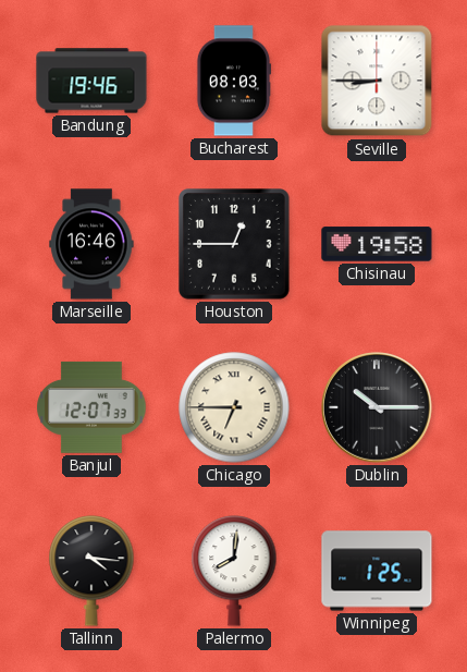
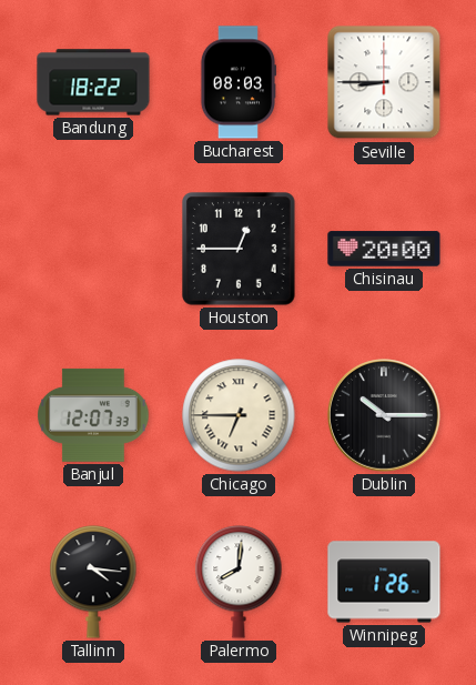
Bandung: 19:46 -> 18:22 (93, 82)
Marseille: 16:46 -> none (91, 244)
Chisinau: 19:58 -> 20:00 (384, 249)
Winnipeg: 1:25 -> 1:26 (384, 582)
